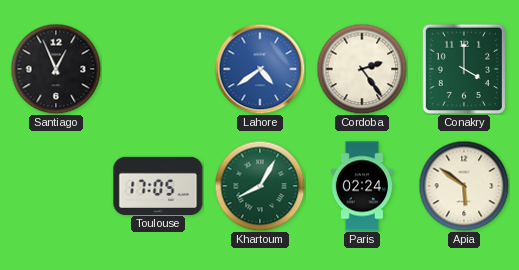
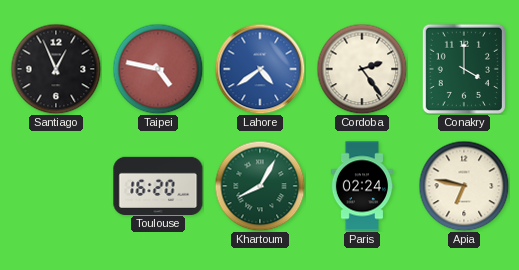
Taipei: none -> 4:47 (158, 69)
Toulouse: 17:05 -> 16:20 (158, 185)
Apia: 5:51 -> 6:47 (464, 186)
